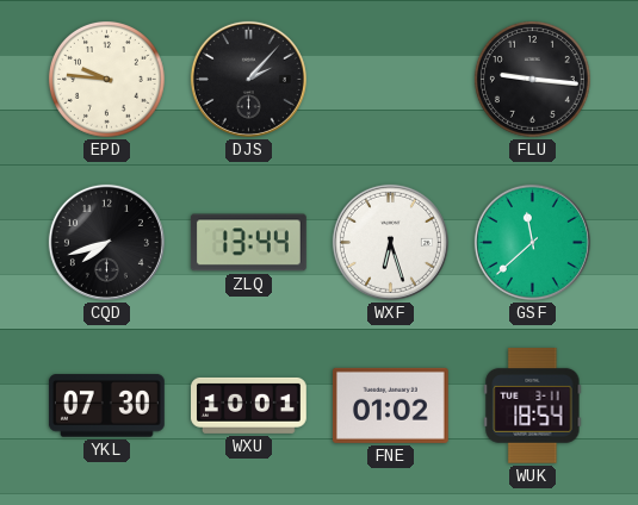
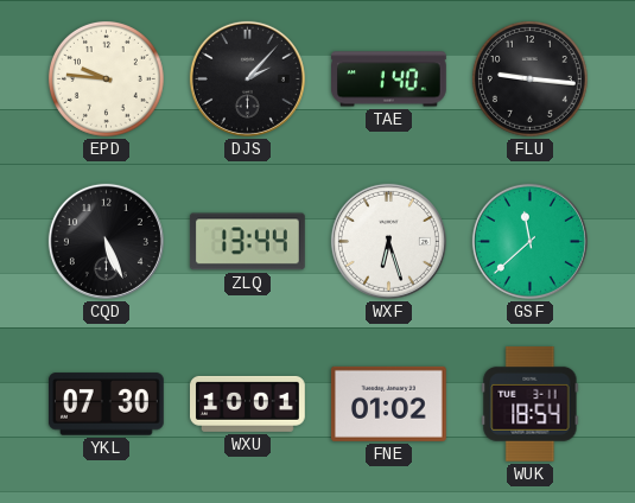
TAE: none -> 1:40 (389, 79)
CQD: 7:42 -> 5:26 (106, 241)
